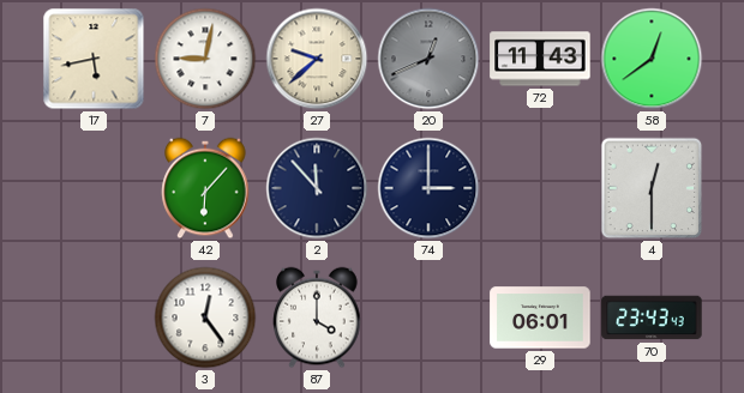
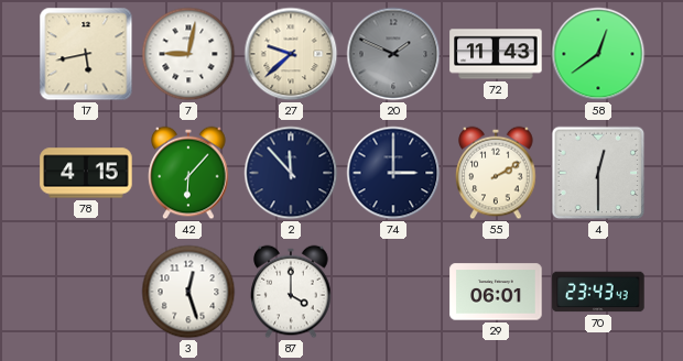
20: 12:41 -> 1:49 (393, 54)
78: none -> 4:15 (86, 173)
55: none -> 2:10 (496, 173)
3: 12:24 -> 12:27 (188, 292)
